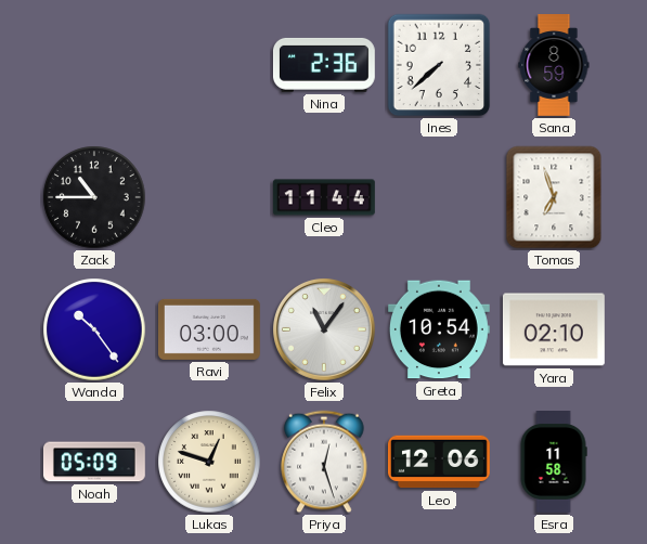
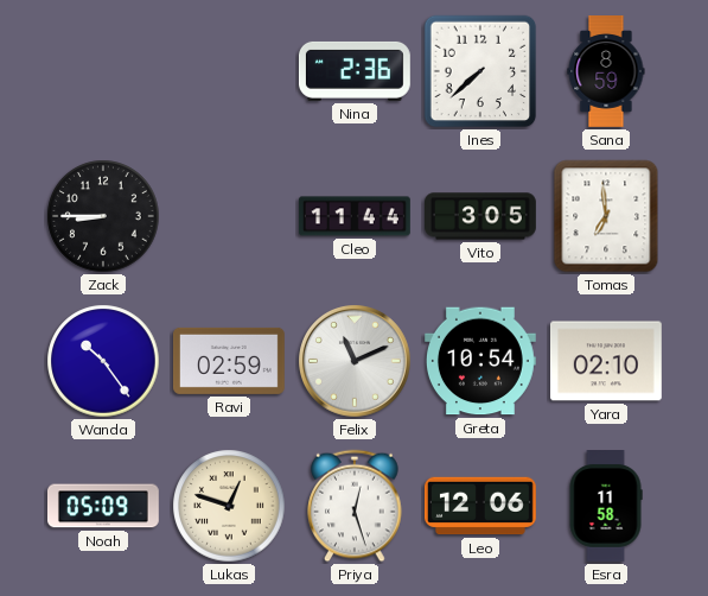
Zack: 10:45 -> 8:45 (103, 216)
Vito: none -> 3:05 (481, 216)
Tomas: 6:57 -> 6:59 (606, 216)
Ravi: 03:00 -> 02:59 (229, 361)
Felix: 11:06 -> 11:11 (356, 362)
